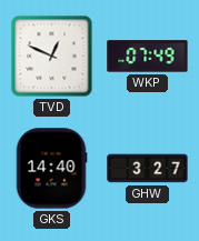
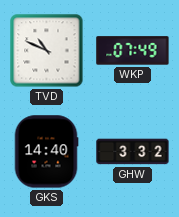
TVD: 12:49 -> 10:49 (47, 51)
GHW: 3:27 -> 3:32 (133, 152)
